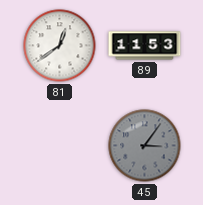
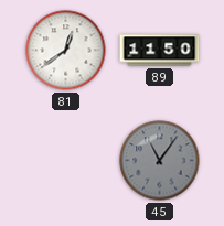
89: 11:53 -> 11:50 (160, 51)
45: 3:06 -> 11:06 (160, 161)
